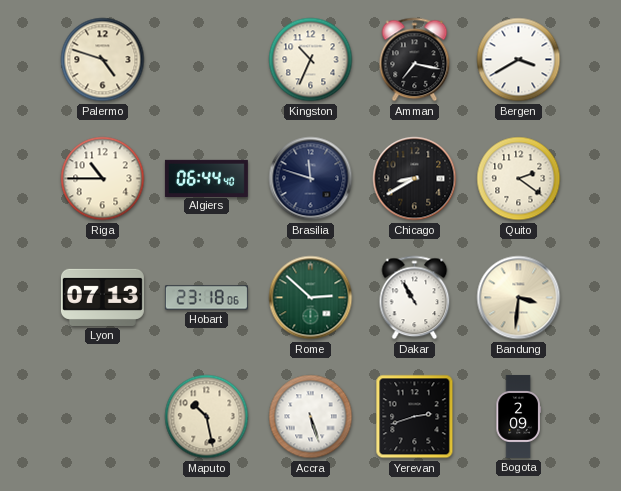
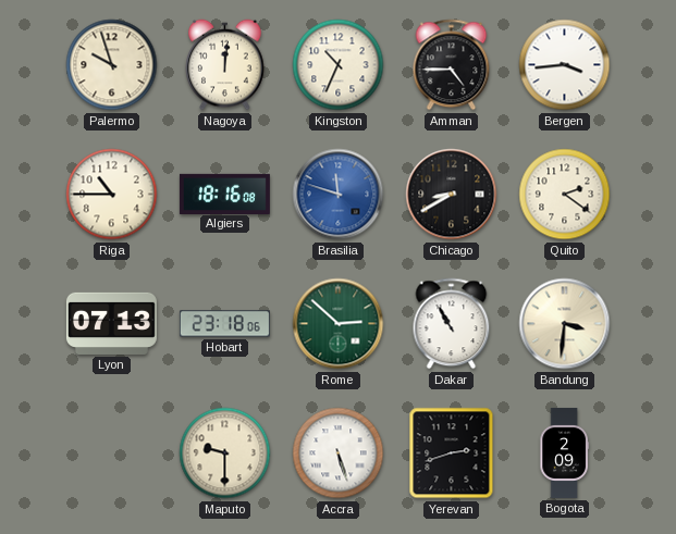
Palermo: 4:48 -> 9:57 (112, 65)
Nagoya: none -> 12:01 (225, 65)
Amman: 7:17 -> 4:45 (452, 65)
Bergen: 3:40 -> 3:44 (565, 65)
Algiers: 06:44 -> 18:16 (224, 194)
Brasilia dial: navy -> blue (339, 195)
Maputo: 10:28 -> 9:30 (225, 454)
